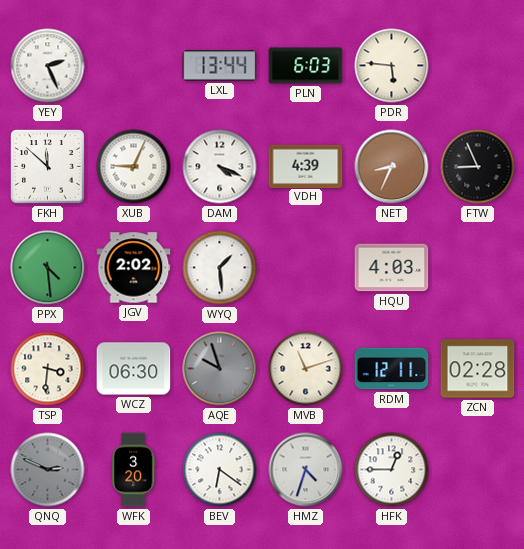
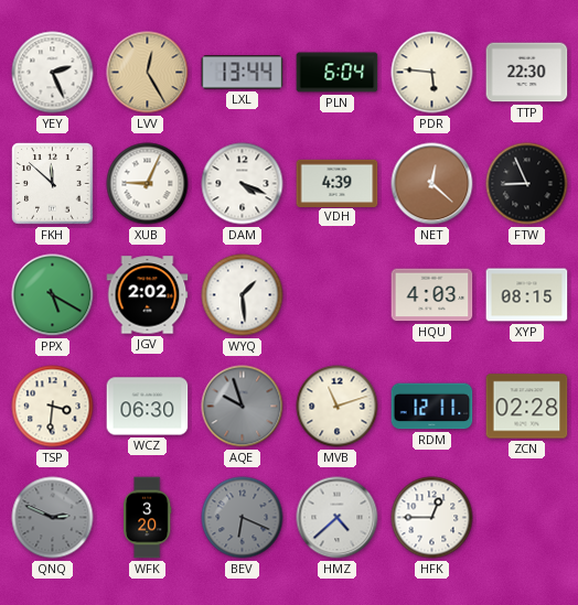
LVV: none -> 12:25 (148, 73)
PLN: 6:03 -> 6:04 (338, 73)
TTP: none -> 22:30 (527, 73)
NET: 8:34 -> 12:22 (432, 184)
PPX: 4:29 -> 5:20 (53, 295)
XYP: none -> 08:15 (527, 295)
BEV: 6:21 -> 6:19 (243, 518)
BEV dial: white -> grey (243, 518)
HMZ: 4:33 -> 4:38 (338, 518)
